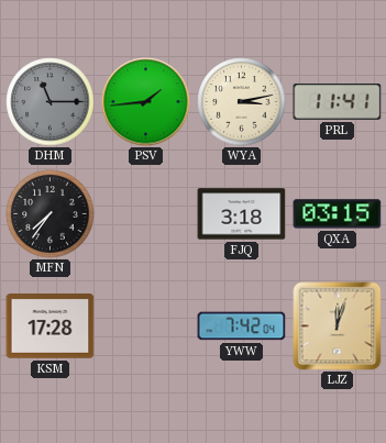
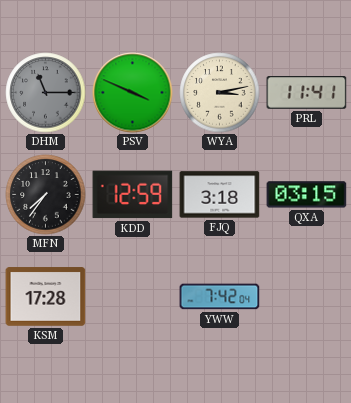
PSV: 1:44 -> 3:49 (133, 93)
KDD: none -> 12:59 (133, 195)
LJZ: 12:03 -> none (338, 326)
